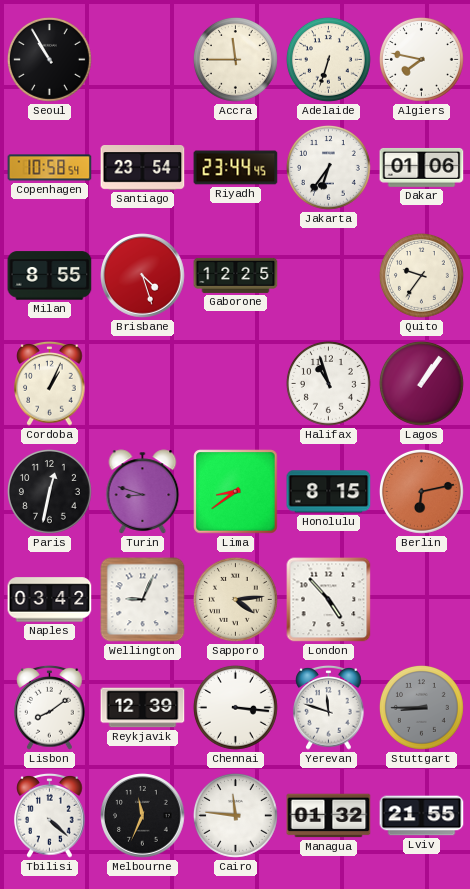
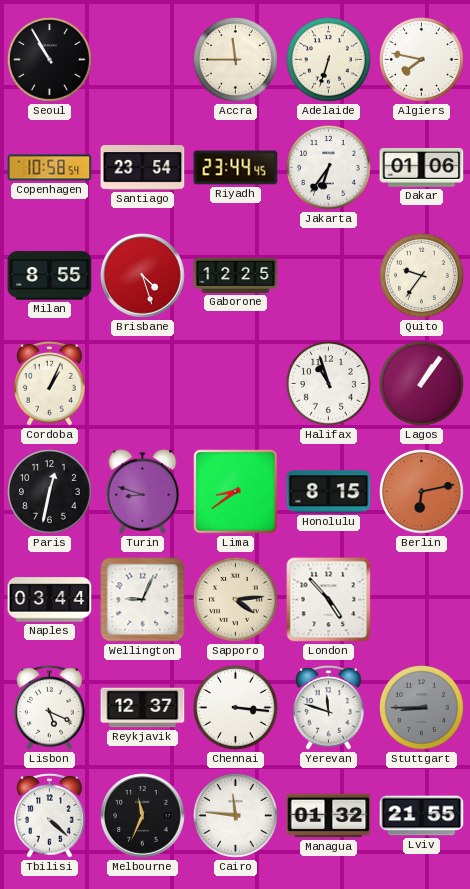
Naples: 03:42 -> 03:44 (50, 600)
Lisbon: 8:09 -> 5:19 (50, 708)
Reykjavik: 12:39 -> 12:37 (143, 708)
